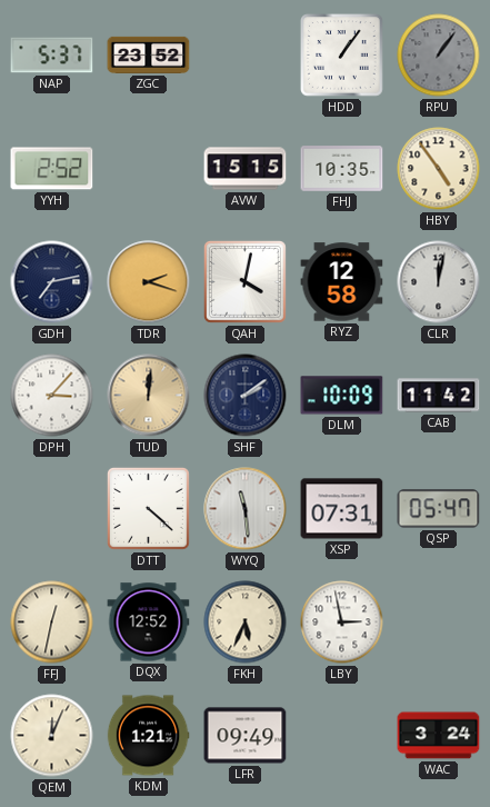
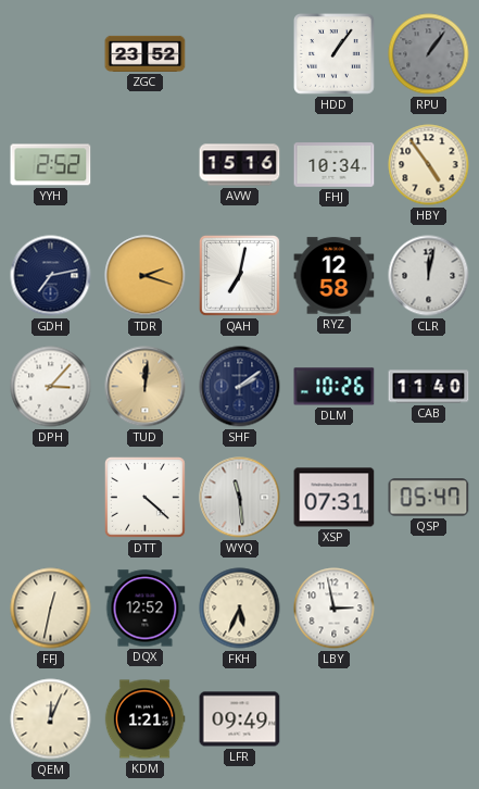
NAP: 5:37 -> none (52, 56)
AVW: 15:15 -> 15:16 (240, 165)
FHJ: 10:35 -> 10:34 (335, 165)
QAH: 4:02 -> 7:02 (239, 275)
DLM: 10:09 -> 10:26 (335, 387)
CAB: 11:42 -> 11:40 (429, 387)
WAC: 3:24 -> none (439, 736)
